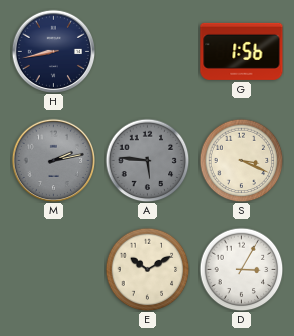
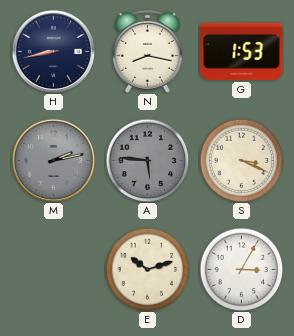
N: none -> 8:17 (148, 51)
G: 1:56 -> 1:53 (242, 51)
E: 10:10 -> 10:12 (147, 269)
